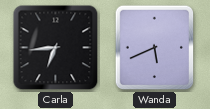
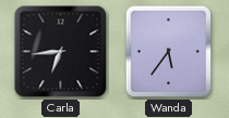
Wanda: 5:41 -> 5:36 (169, 52)
